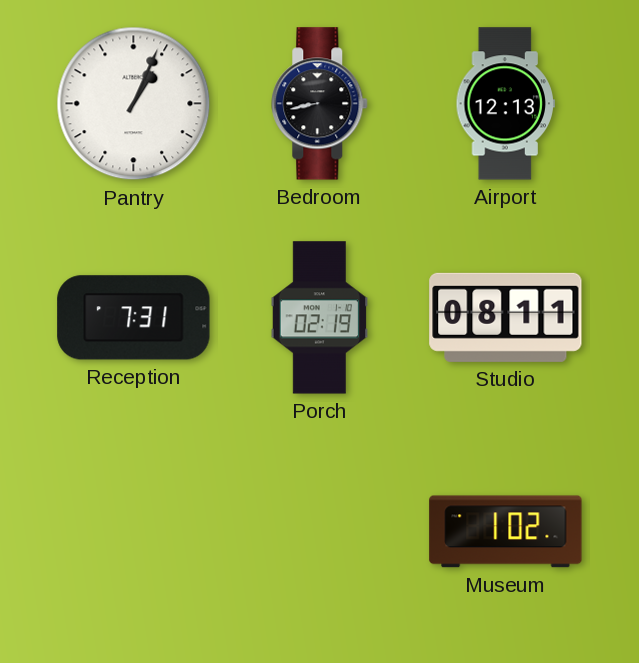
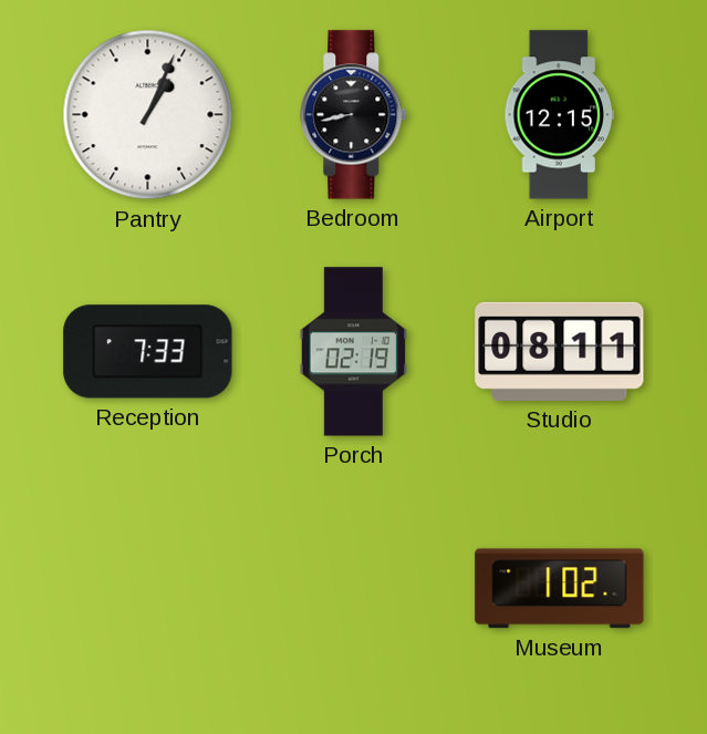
Airport: 12:13 -> 12:15 (559, 115)
Reception: 7:31 -> 7:33 (148, 352)
